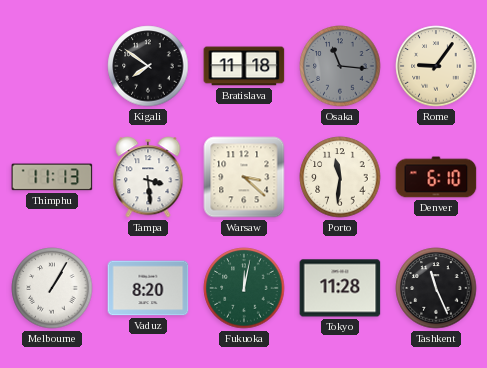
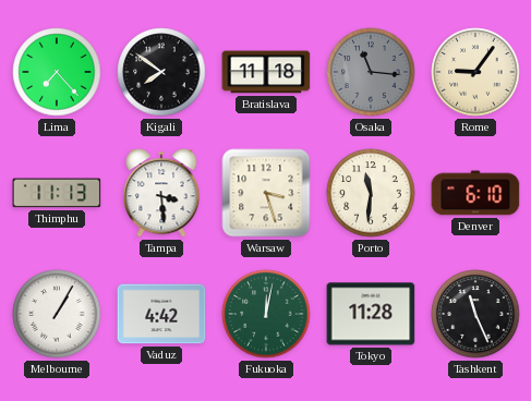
Lima: none -> 7:23 (57, 72)
Warsaw: 3:22 -> 3:27 (266, 193)
Vaduz: 8:20 -> 4:42 (161, 314)
